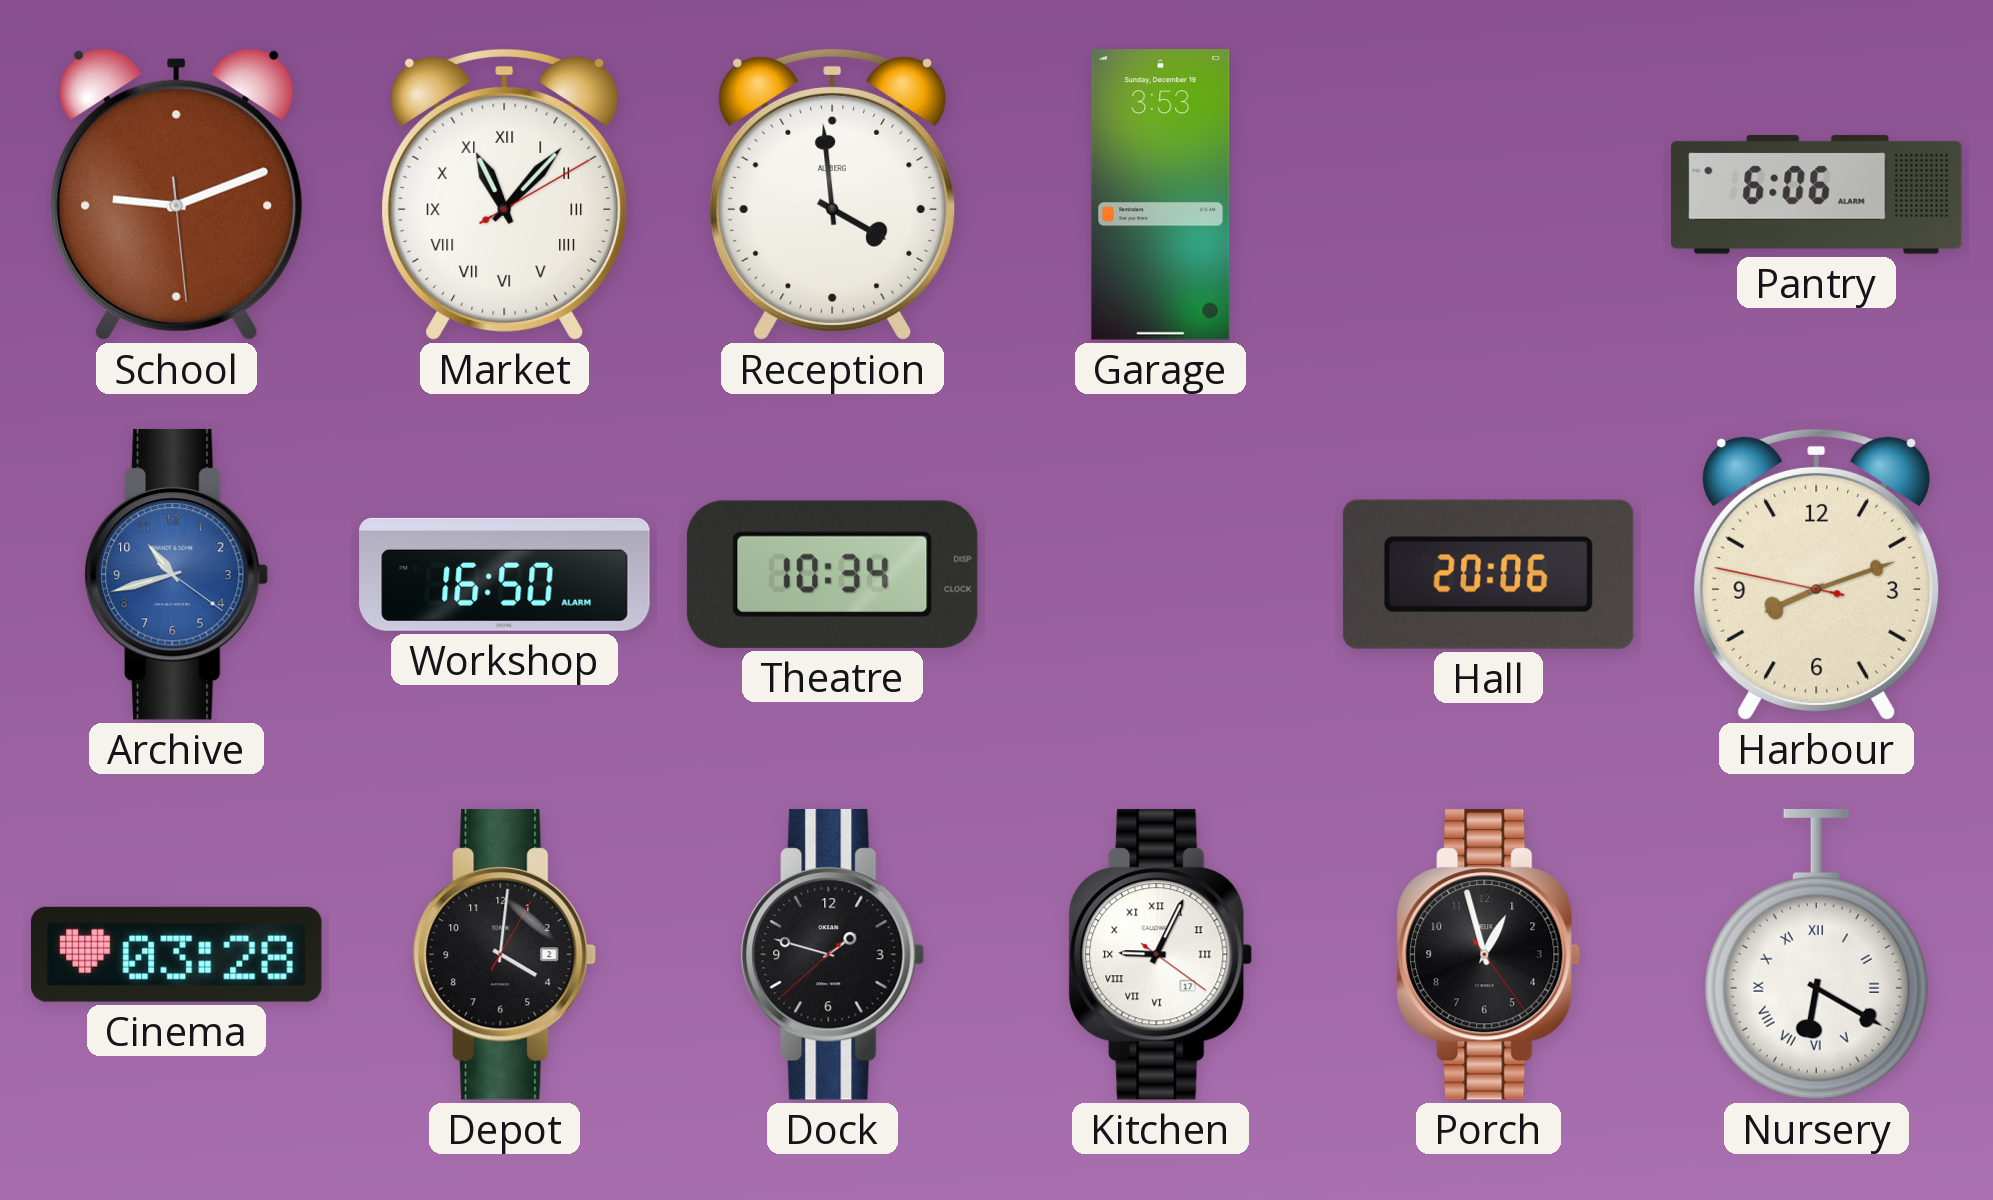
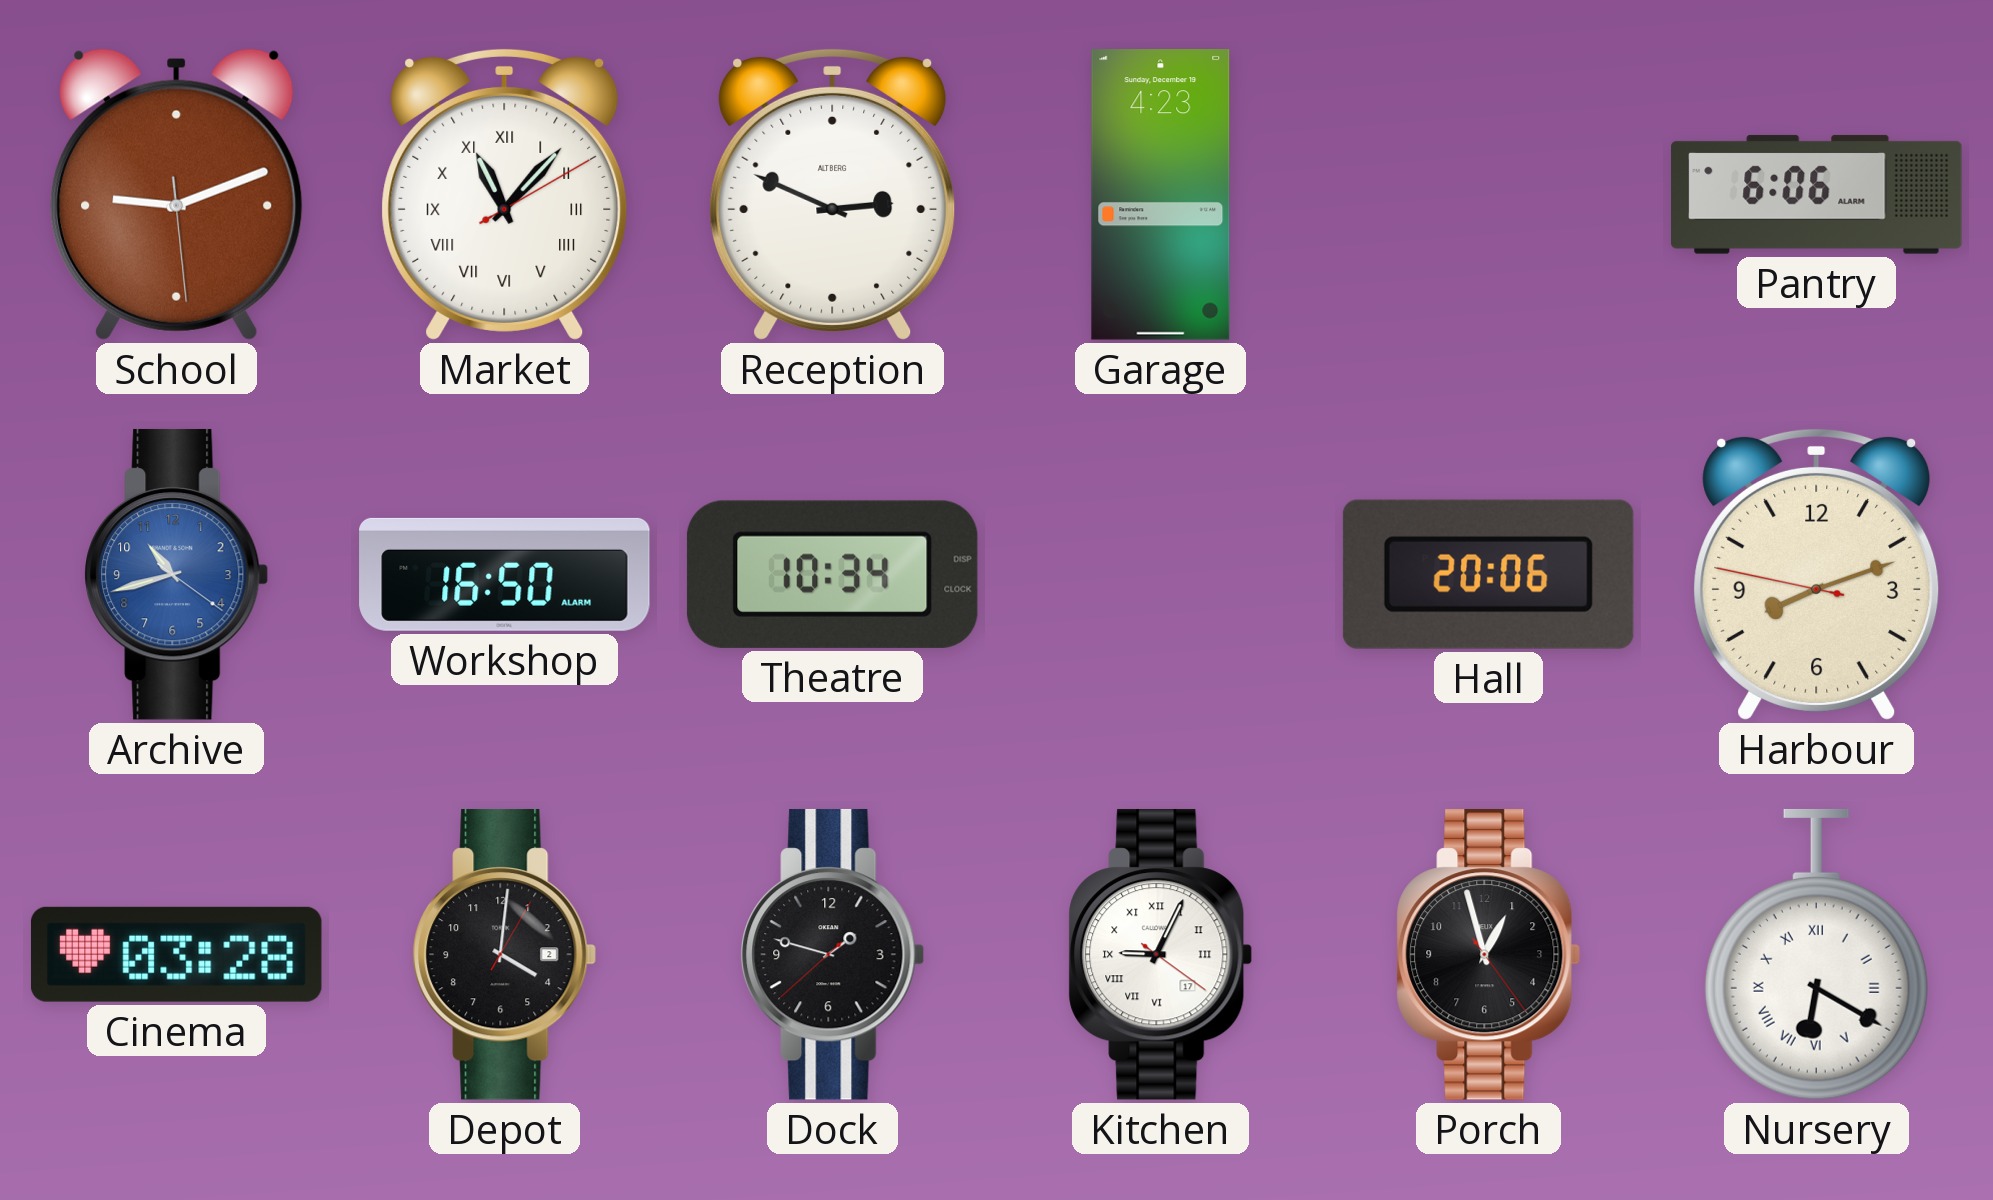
Reception: 3:59 -> 2:49 (833, 194)
Garage: 3:53 -> 4:23 (1161, 195)
